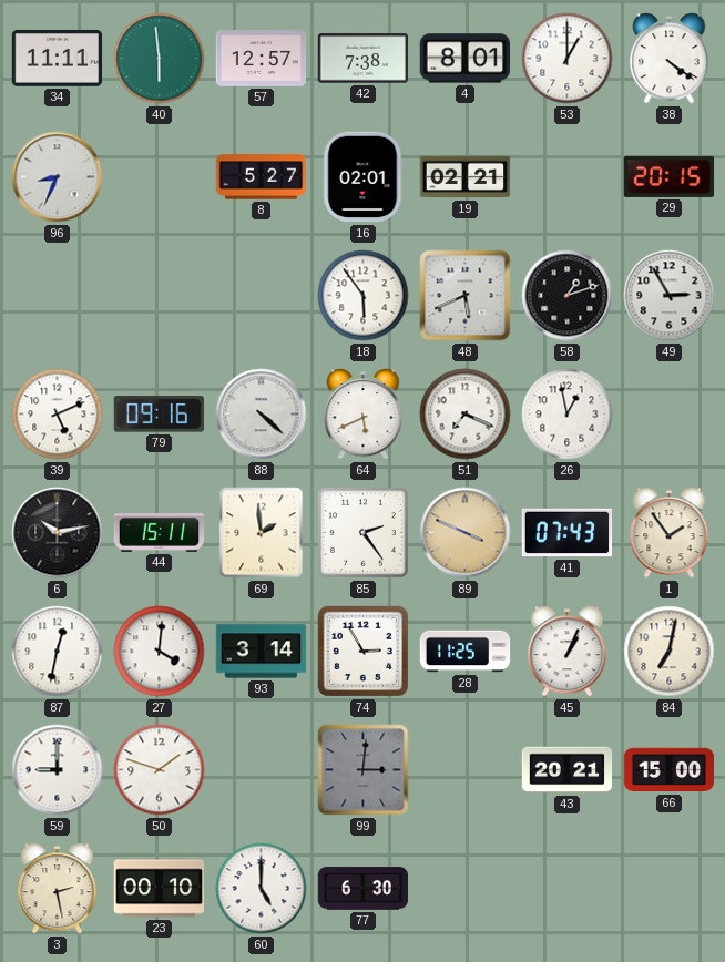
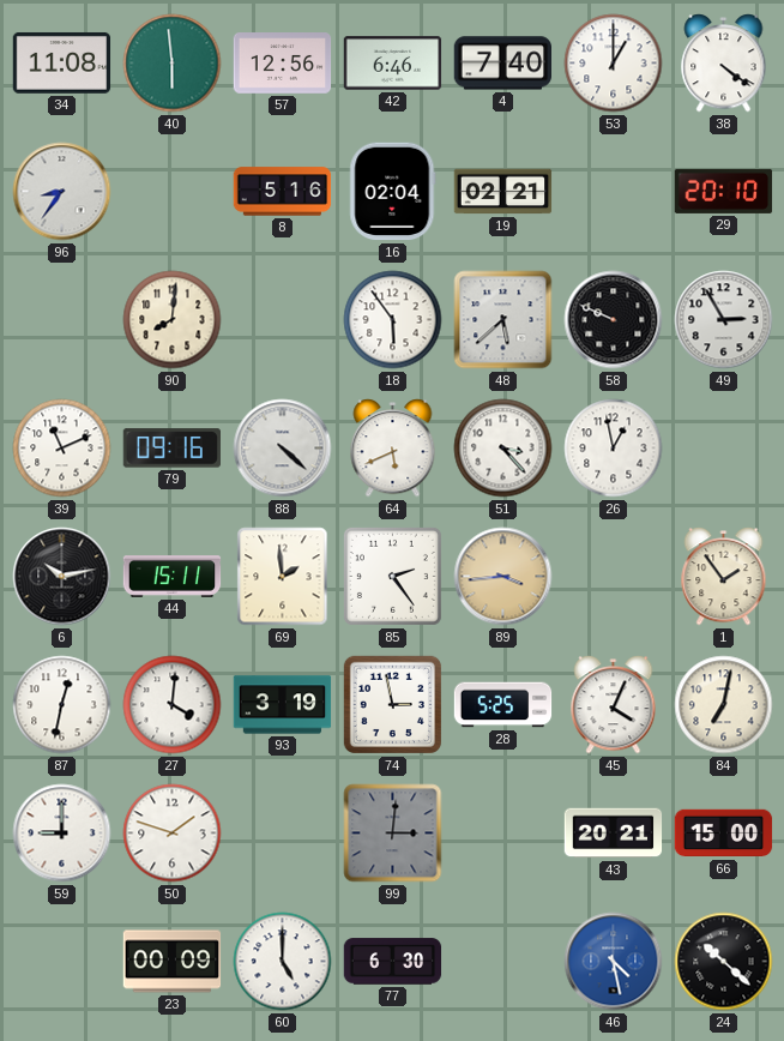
34: 11:11 -> 11:08 (62, 64)
57: 12:57 -> 12:56 (283, 64)
42: 7:38 -> 6:46 (393, 64)
4: 8:01 -> 7:40 (502, 64)
96: 8:34 -> 8:36 (62, 192)
8: 5:27 -> 5:16 (283, 192)
16: 02:01 -> 02:04 (393, 192)
29: 20:15 -> 20:10 (724, 191)
90: none -> 8:01 (173, 320)
48: 5:41 -> 5:38 (503, 320)
58: 1:12 -> 9:49 (614, 320)
39: 5:11 -> 11:11 (62, 449)
51: 7:19 -> 3:23 (503, 449)
89: 3:49 -> 3:44 (503, 577)
41: 07:43 -> none (568, 533)
93: 3:14 -> 3:19 (283, 705)
74: 2:55 -> 2:58 (392, 704)
28: 11:25 -> 5:25 (503, 705)
45: 1:04 -> 4:04 (614, 705)
3: 2:28 -> none (58, 889)
23: 00:10 -> 00:09 (173, 962)
46: none -> 4:28 (614, 962)
24: none -> 10:22 (724, 962)
